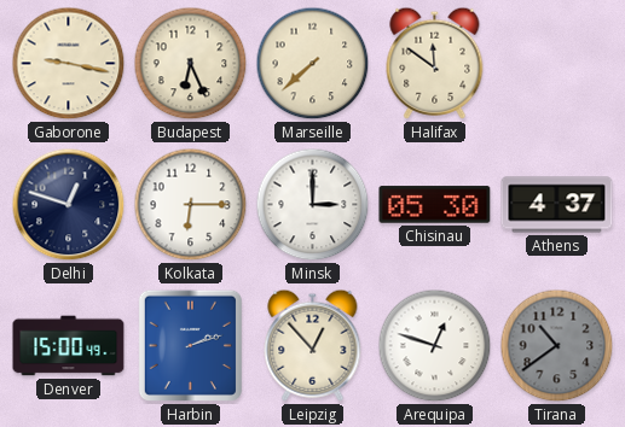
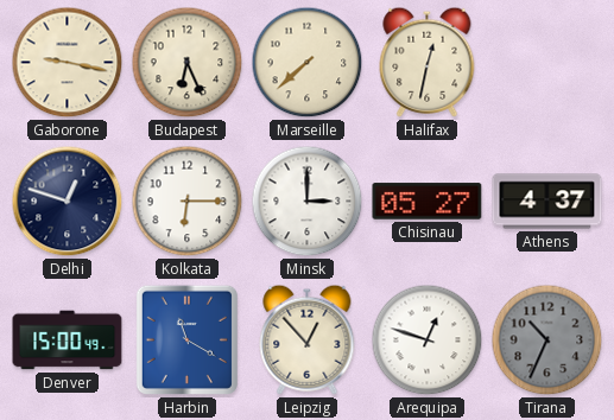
Halifax: 11:51 -> 12:32 (428, 62)
Chisinau: 05:30 -> 05:27 (428, 202)
Harbin: 2:12 -> 11:20 (186, 339)
Tirana: 10:39 -> 10:34 (547, 341)
